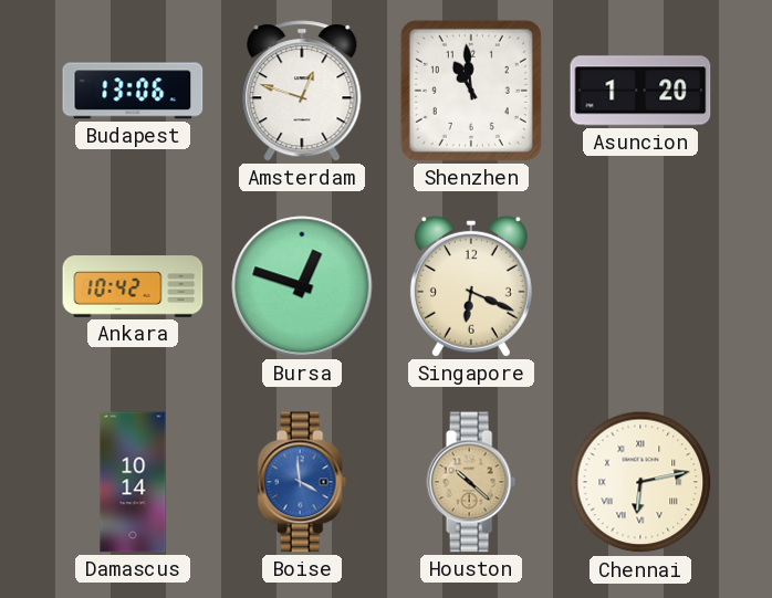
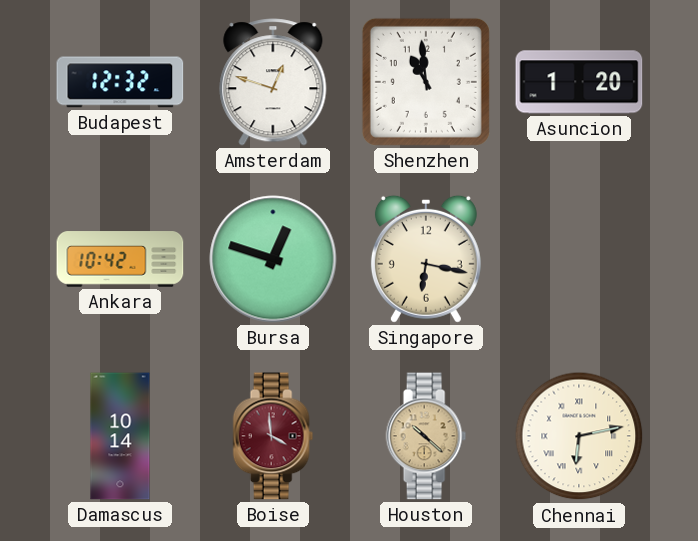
Budapest: 13:06 -> 12:32 (120, 82)
Singapore: 6:19 -> 6:17 (426, 259)
Boise dial: blue -> burgundy (273, 436)
